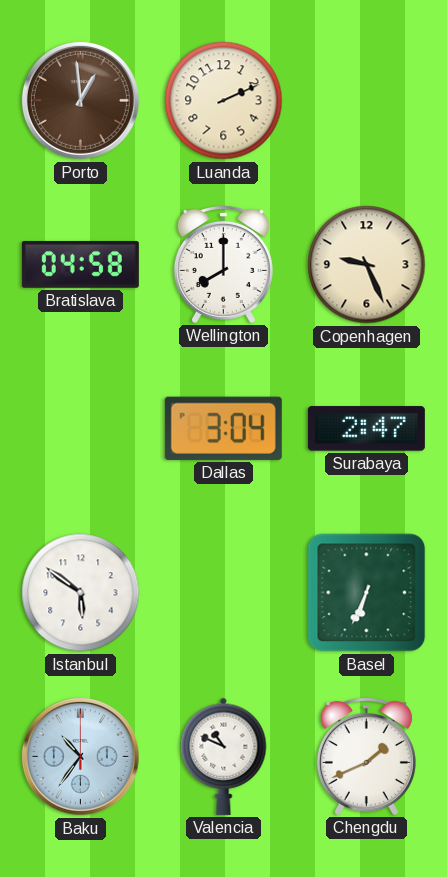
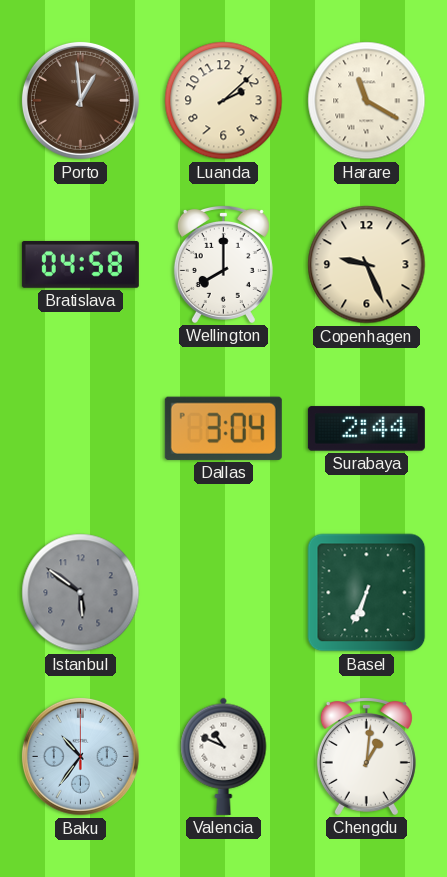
Luanda: 2:11 -> 2:08 (224, 101)
Harare: none -> 11:20 (367, 101)
Surabaya: 2:47 -> 2:44 (366, 429)
Istanbul dial: white -> grey (81, 593)
Chengdu: 1:41 -> 1:01 (366, 756)
